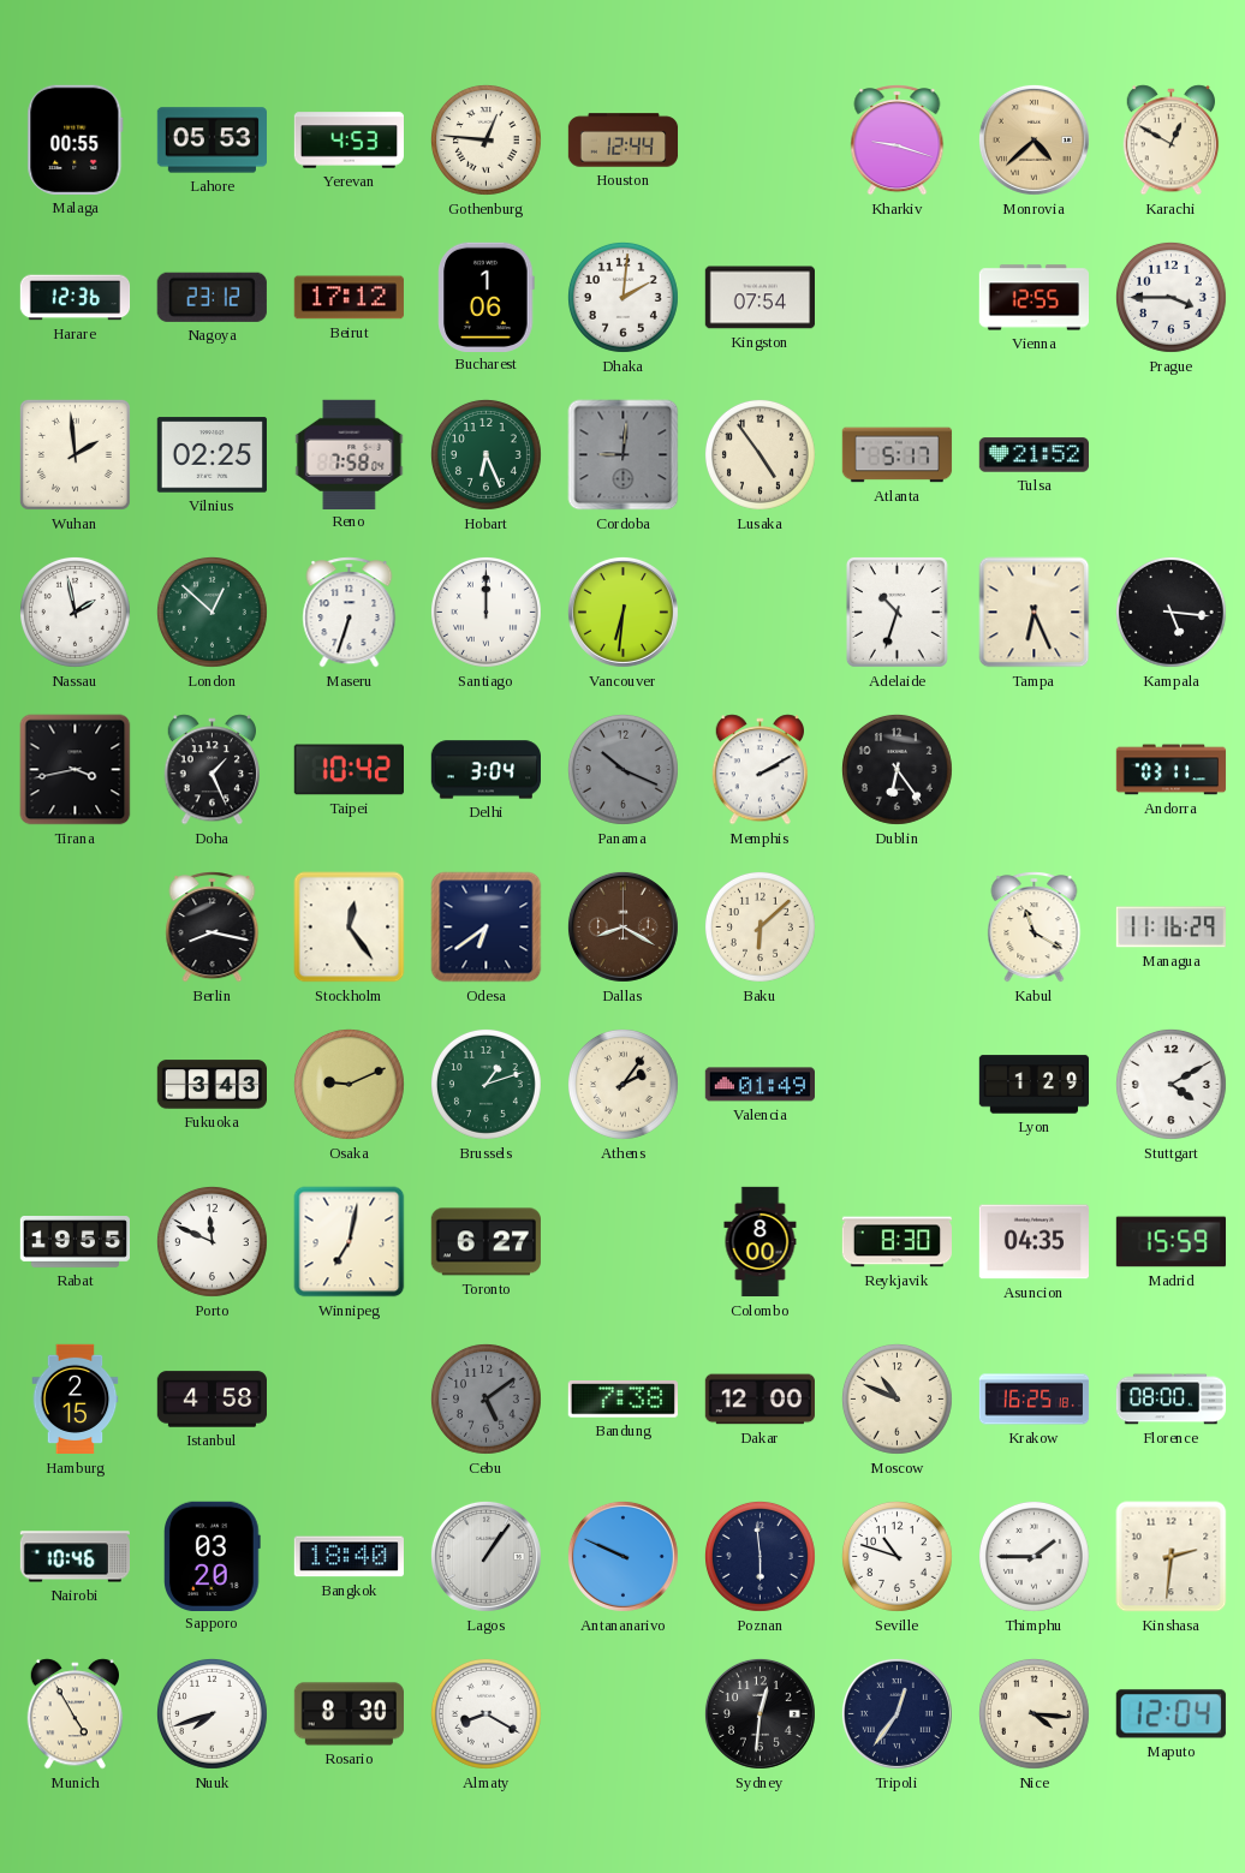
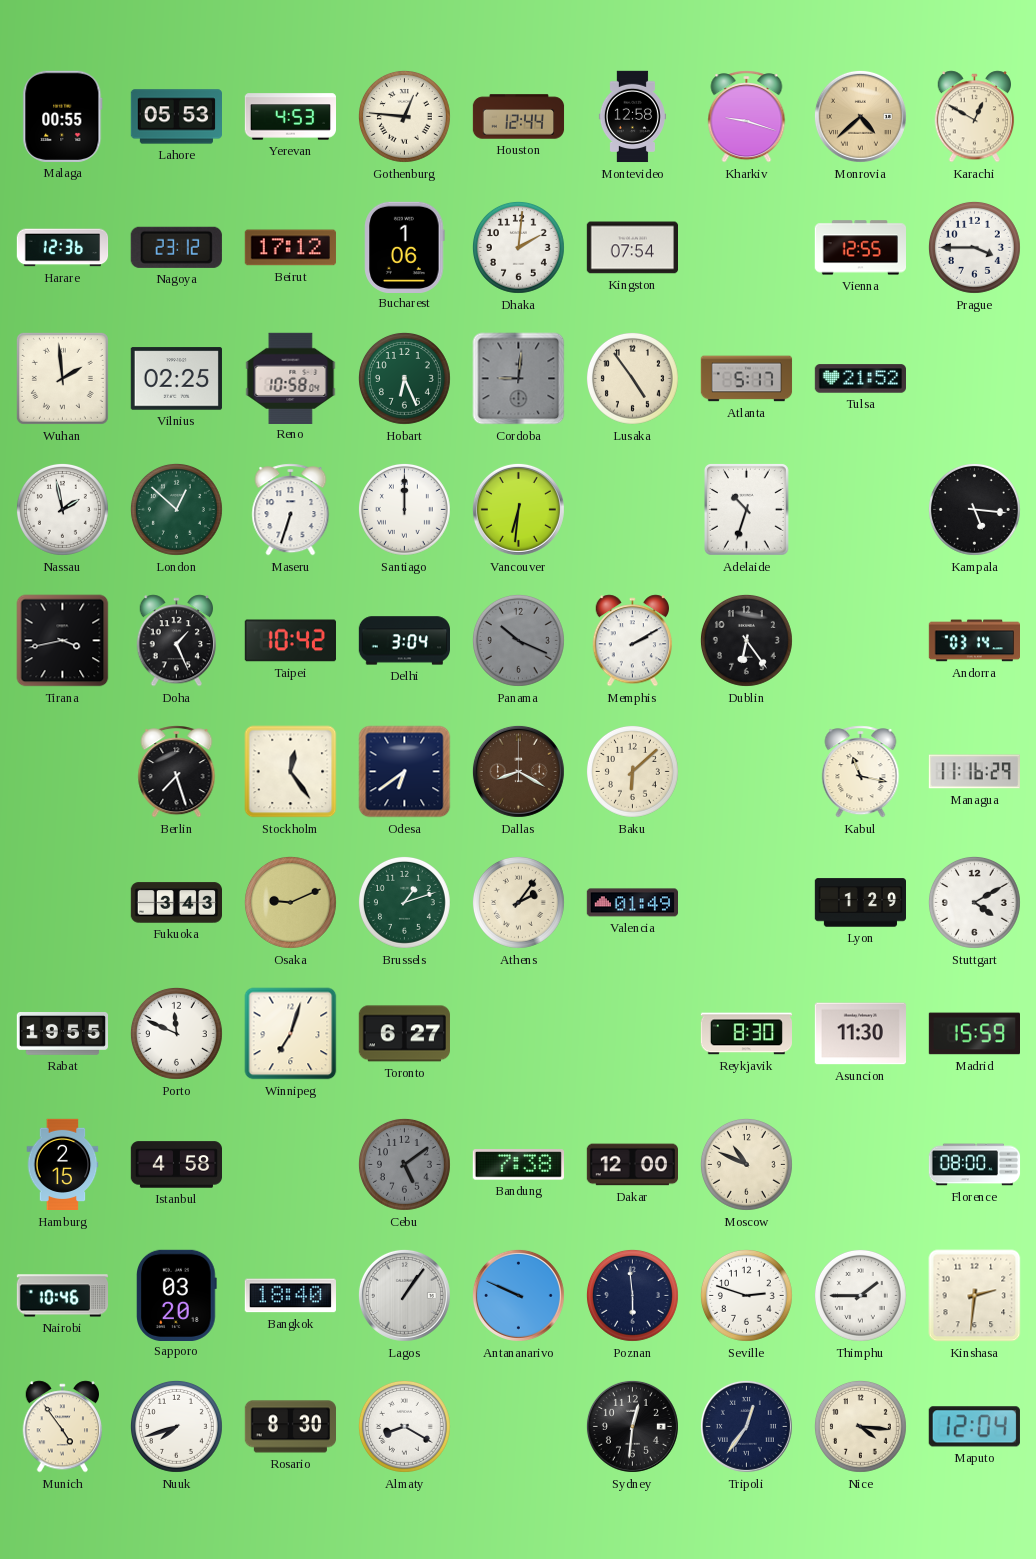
Montevideo: none -> 12:58 (632, 117)
Reno: 7:58 -> 10:58 (291, 378)
Tampa: 6:26 -> none (1035, 613)
Andorra: 03:11 -> 03:14 (974, 641)
Berlin: 8:17 -> 7:27 (177, 772)
Kabul: 11:20 -> 11:17 (861, 772)
Winnipeg: 7:02 -> 7:03 (291, 1034)
Colombo: 8:00 -> none (761, 1242)
Asuncion: 04:35 -> 11:30 (860, 1034)
Krakow: 16:25 -> none (1035, 1400)
Seville: 10:48 -> 2:48 (746, 1295)
Munich: 4:55 -> 4:54 (63, 1427)
